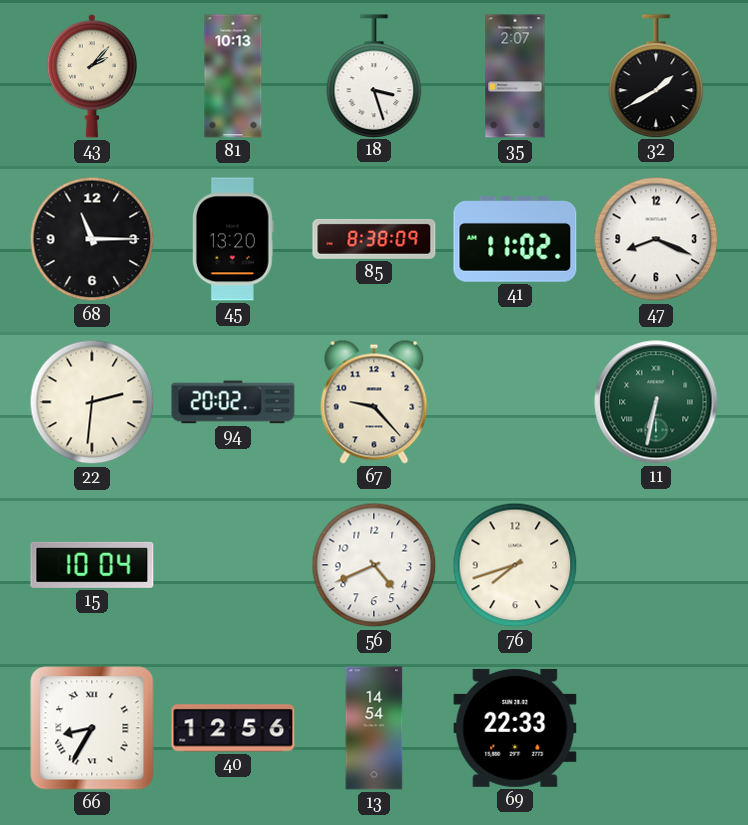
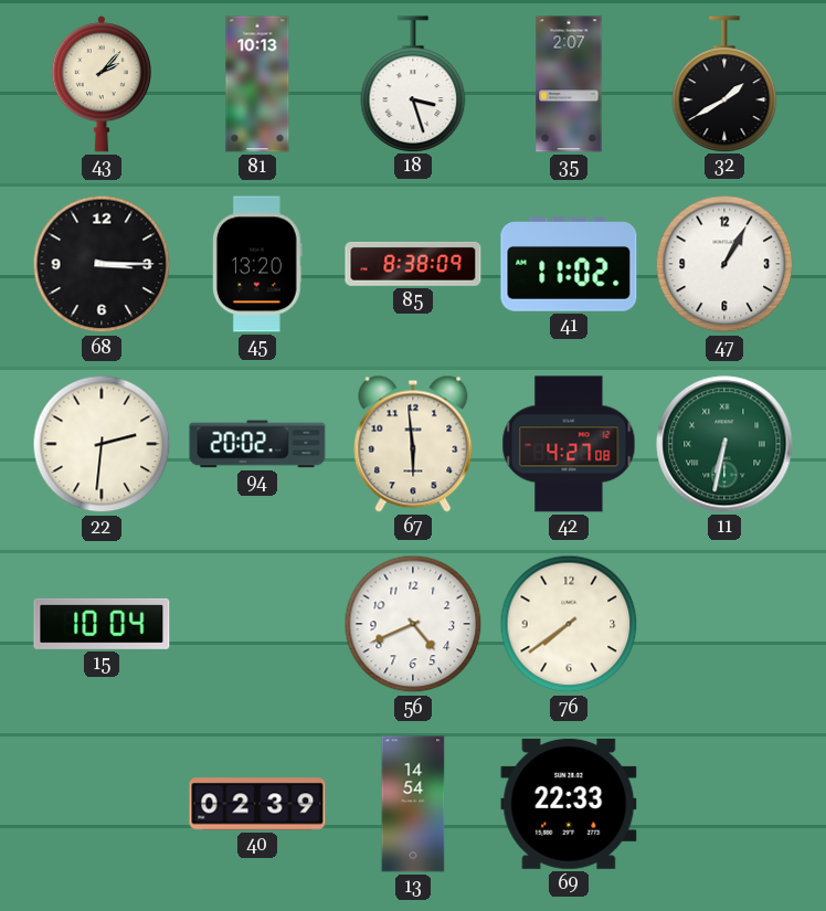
68: 11:15 -> 3:15 (102, 264)
47: 8:19 -> 1:05 (724, 264)
67: 9:23 -> 5:59 (413, 444)
42: none -> 4:27 (569, 444)
76: 7:42 -> 7:39 (569, 624)
66: 8:35 -> none (92, 728)
40: 12:56 -> 02:39 (257, 804)
